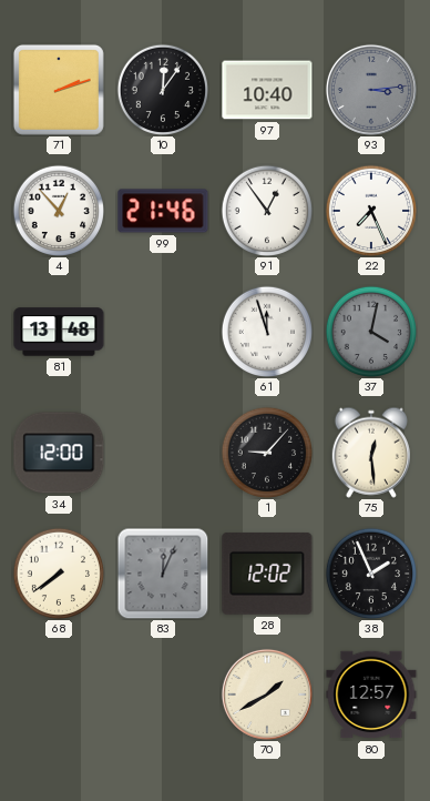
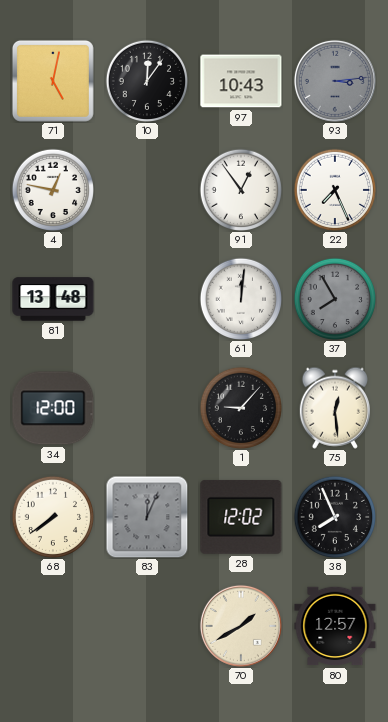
71: 2:12 -> 5:02 (53, 81)
97: 10:40 -> 10:43 (241, 81)
4: 12:53 -> 12:47 (52, 189)
99: 21:46 -> none (163, 211)
61: 11:57 -> 12:01 (240, 298)
37: 4:02 -> 7:55 (334, 298)
38: 1:56 -> 7:56 (334, 516)
